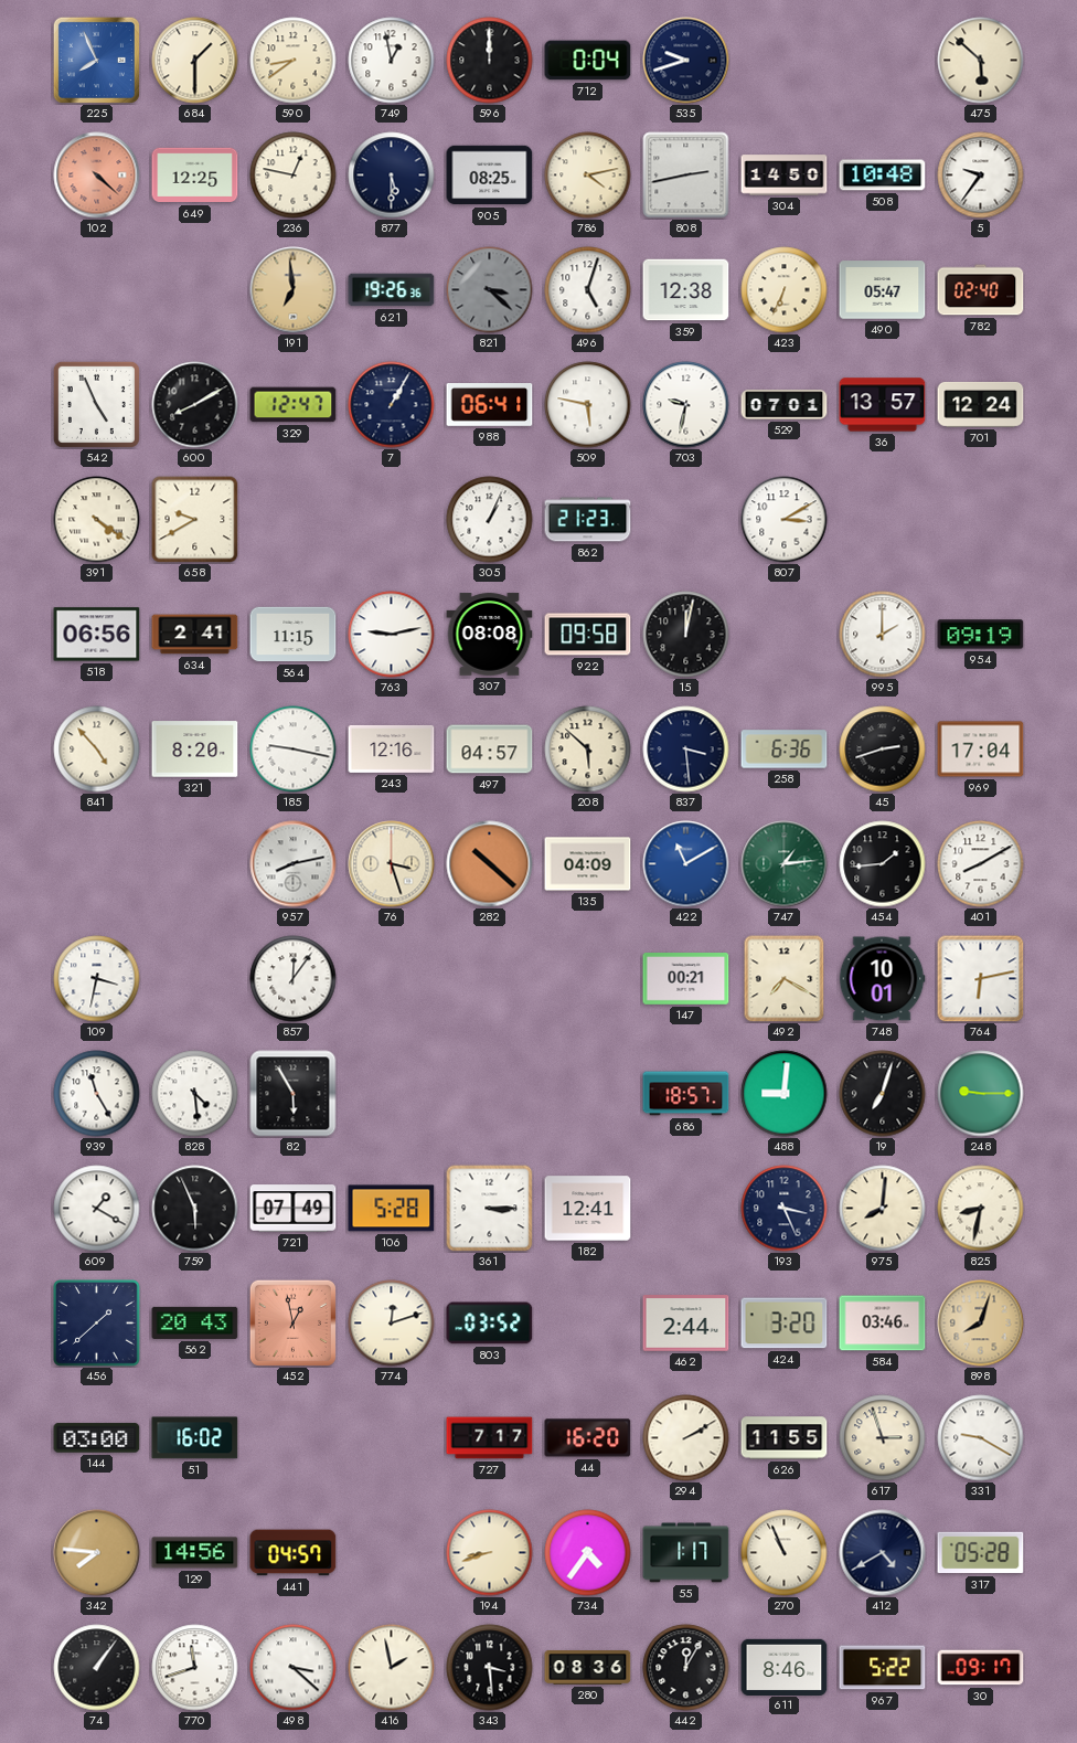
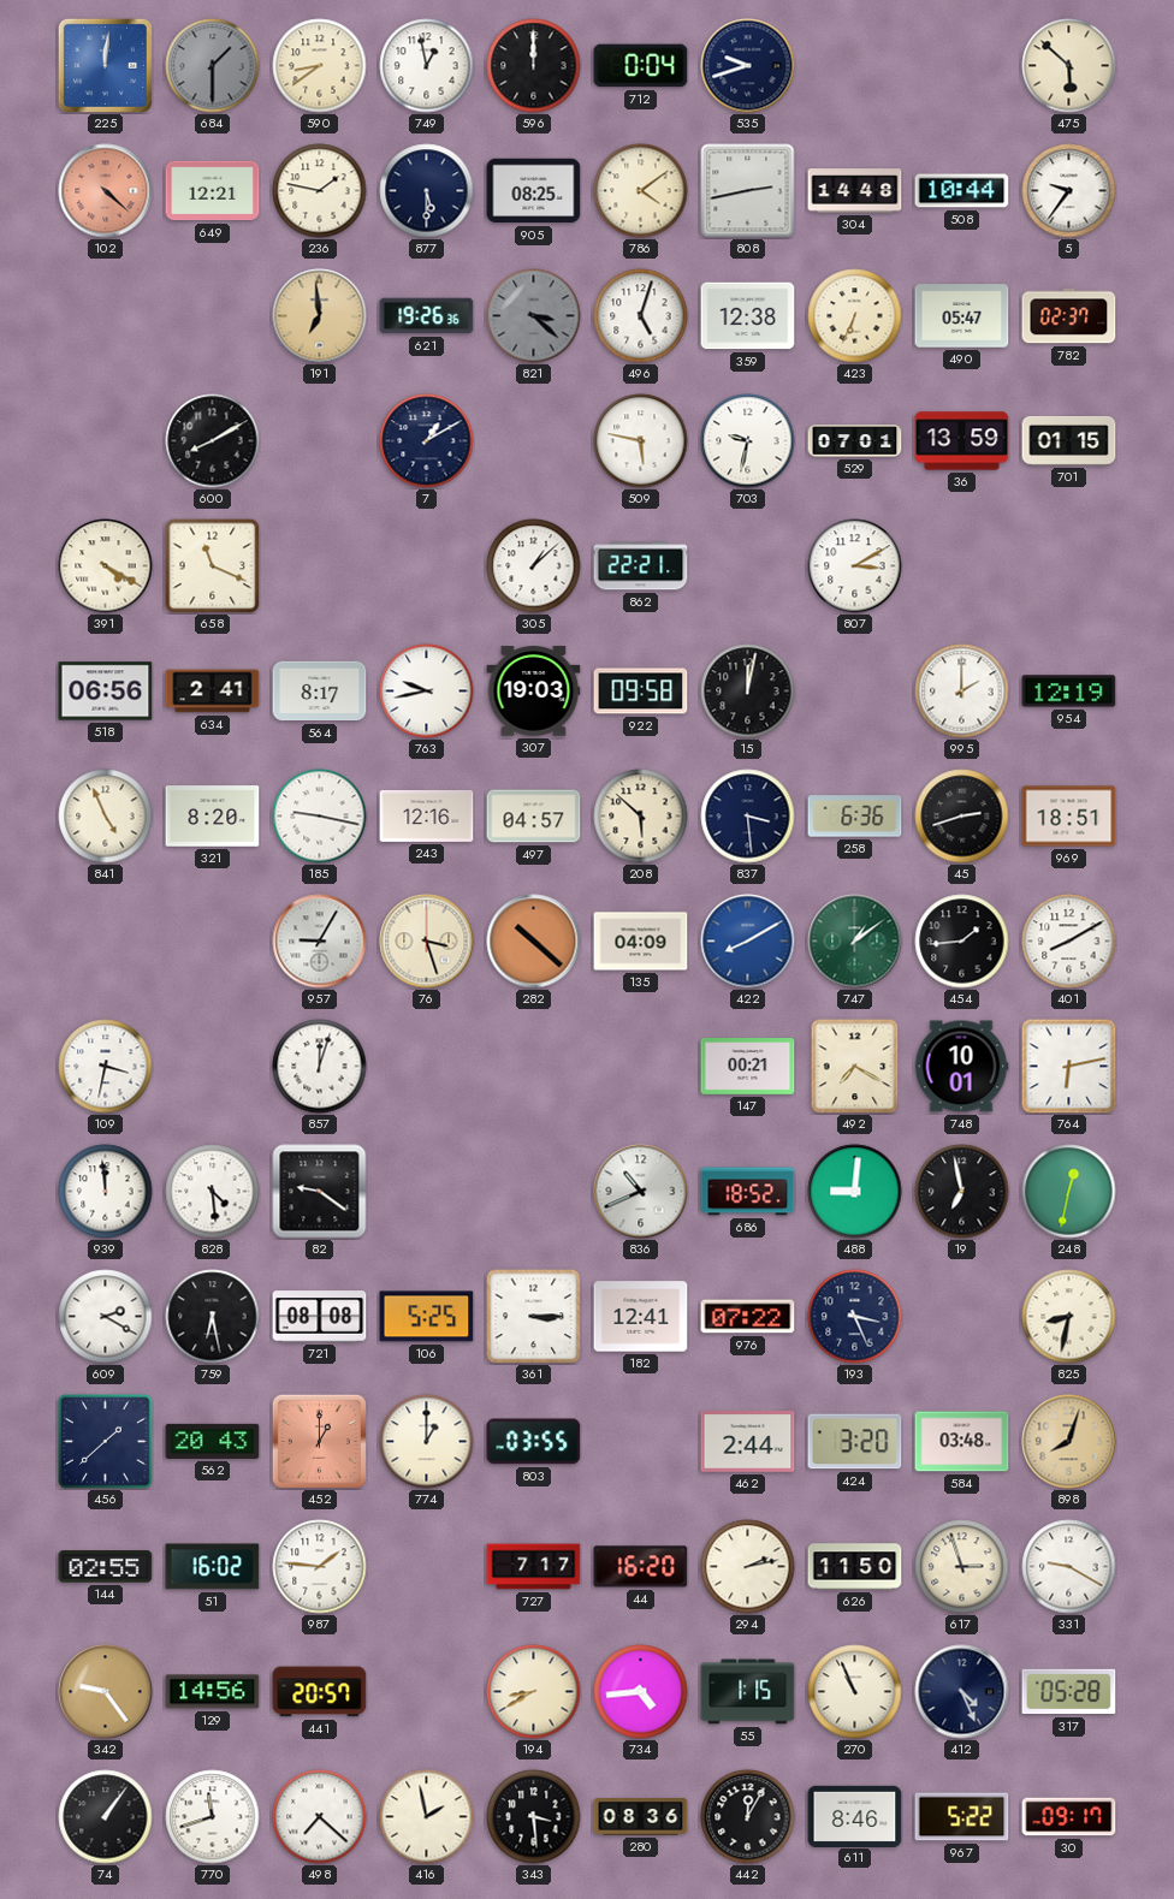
225: 7:56 -> 12:01 (105, 65)
684 dial: cream -> grey (213, 66)
649: 12:25 -> 12:21 (213, 191)
236: 12:47 -> 1:47 (320, 191)
786: 4:13 -> 4:09 (641, 191)
304: 14:50 -> 14:48 (855, 191)
508: 10:48 -> 10:44 (962, 191)
782: 02:40 -> 02:37 (1069, 316)
542: 4:56 -> none (96, 404)
329: 12:47 -> none (294, 405)
7: 1:05 -> 1:10 (427, 441)
988: 06:41 -> none (490, 405)
36: 13:57 -> 13:59 (962, 441)
701: 12:24 -> 01:15 (1069, 441)
391: 4:21 -> 4:20 (106, 566)
658: 9:40 -> 11:19 (213, 566)
305: 1:04 -> 1:08 (534, 566)
862: 21:23 -> 22:21 (641, 566)
564: 11:15 -> 8:17 (320, 692)
763: 9:13 -> 9:43 (427, 692)
307: 08:08 -> 19:03 (534, 692)
954: 09:19 -> 12:19 (1069, 692)
841: 4:53 -> 4:56 (106, 817)
969: 17:04 -> 18:51 (1069, 817)
957: 8:13 -> 9:05 (320, 942)
422: 11:10 -> 8:10 (748, 942)
747: 1:14 -> 1:09 (855, 942)
857: 12:06 -> 12:03 (320, 1067)
939: 11:25 -> 11:59 (106, 1192)
82: 5:55 -> 9:21 (320, 1192)
836: none -> 10:41 (641, 1192)
686: 18:57 -> 18:52 (748, 1192)
19: 7:03 -> 6:58 (962, 1192)
248: 9:15 -> 12:32 (1069, 1192)
609: 1:20 -> 2:20 (106, 1317)
759: 5:56 -> 6:28 (213, 1317)
721: 07:49 -> 08:08 (320, 1317)
106: 5:28 -> 5:25 (427, 1317)
976: none -> 07:22 (748, 1317)
975: 8:01 -> none (883, 1209)
452: 12:58 -> 1:00 (319, 1441)
774: 12:12 -> 1:00 (427, 1442)
803: 03:52 -> 03:55 (534, 1442)
584: 03:46 -> 03:48 (962, 1442)
144: 03:00 -> 02:55 (106, 1567)
987: none -> 1:46 (320, 1567)
294: 2:10 -> 2:13 (748, 1567)
626: 11:55 -> 11:50 (855, 1567)
342: 7:46 -> 9:24 (106, 1692)
441: 04:57 -> 20:57 (320, 1692)
194: 8:42 -> 8:40 (534, 1692)
734: 4:36 -> 4:44 (641, 1692)
55: 1:17 -> 1:15 (748, 1692)
412: 4:40 -> 4:26 (962, 1692)
498: 3:22 -> 7:22 (320, 1817)
